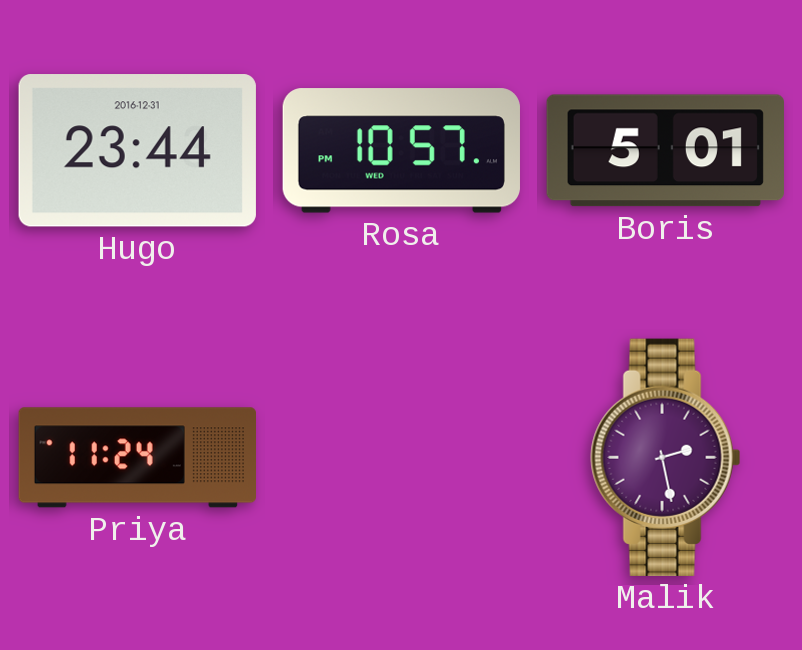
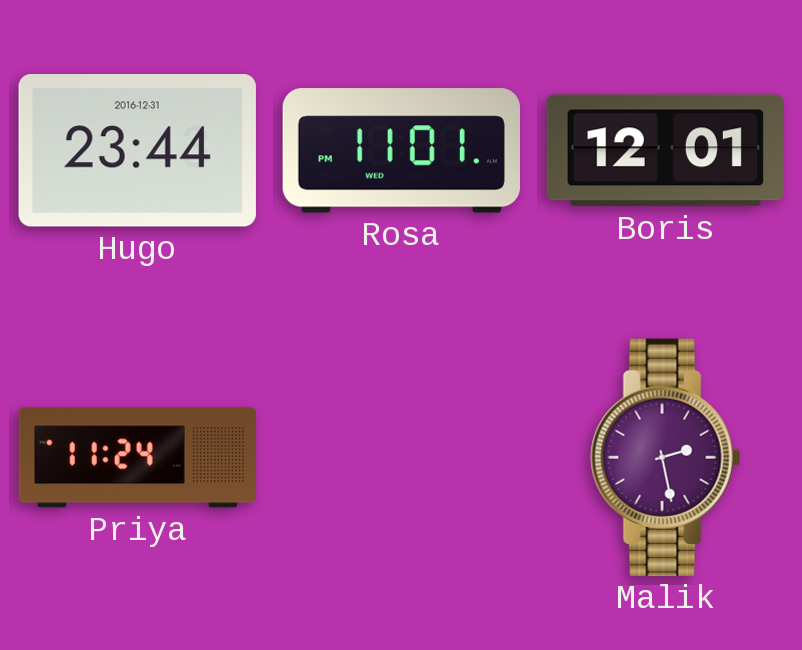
Rosa: 10:57 -> 11:01 (401, 151)
Boris: 5:01 -> 12:01 (665, 151)
